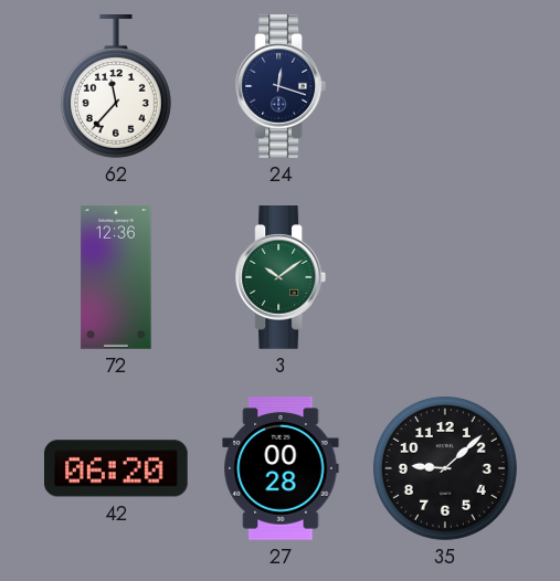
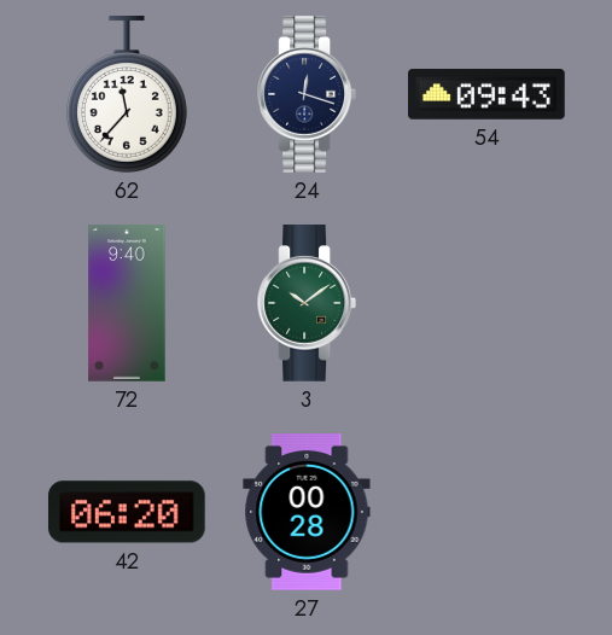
54: none -> 09:43 (488, 95)
72: 12:36 -> 9:40 (127, 303)
35: 9:08 -> none (445, 468)
